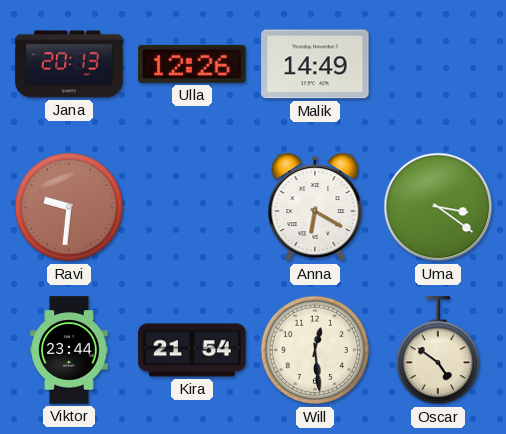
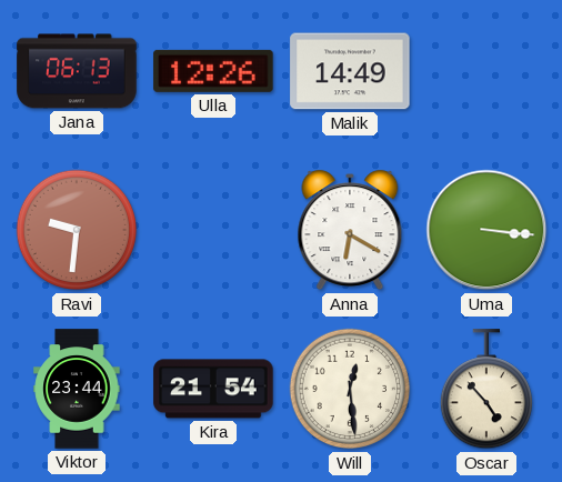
Jana: 20:13 -> 06:13 (77, 71)
Uma: 3:21 -> 3:16 (486, 230)
Oscar: 4:51 -> 4:53 (485, 390)
